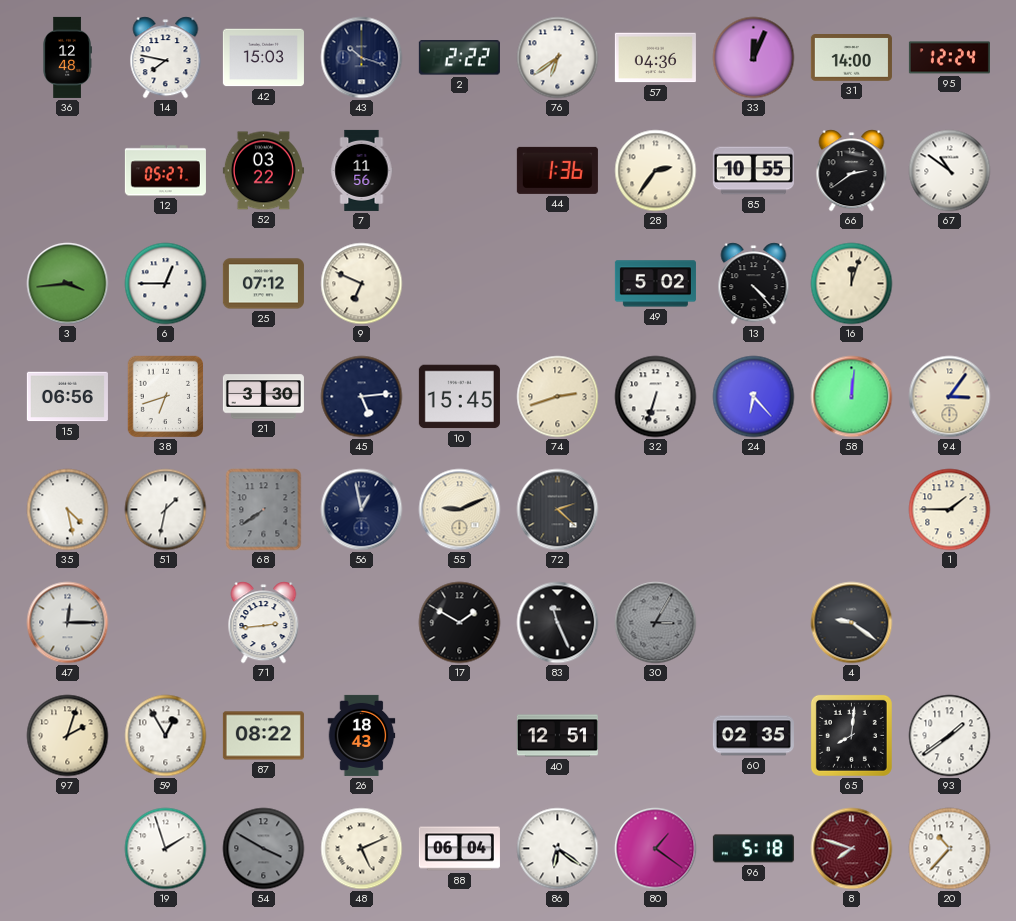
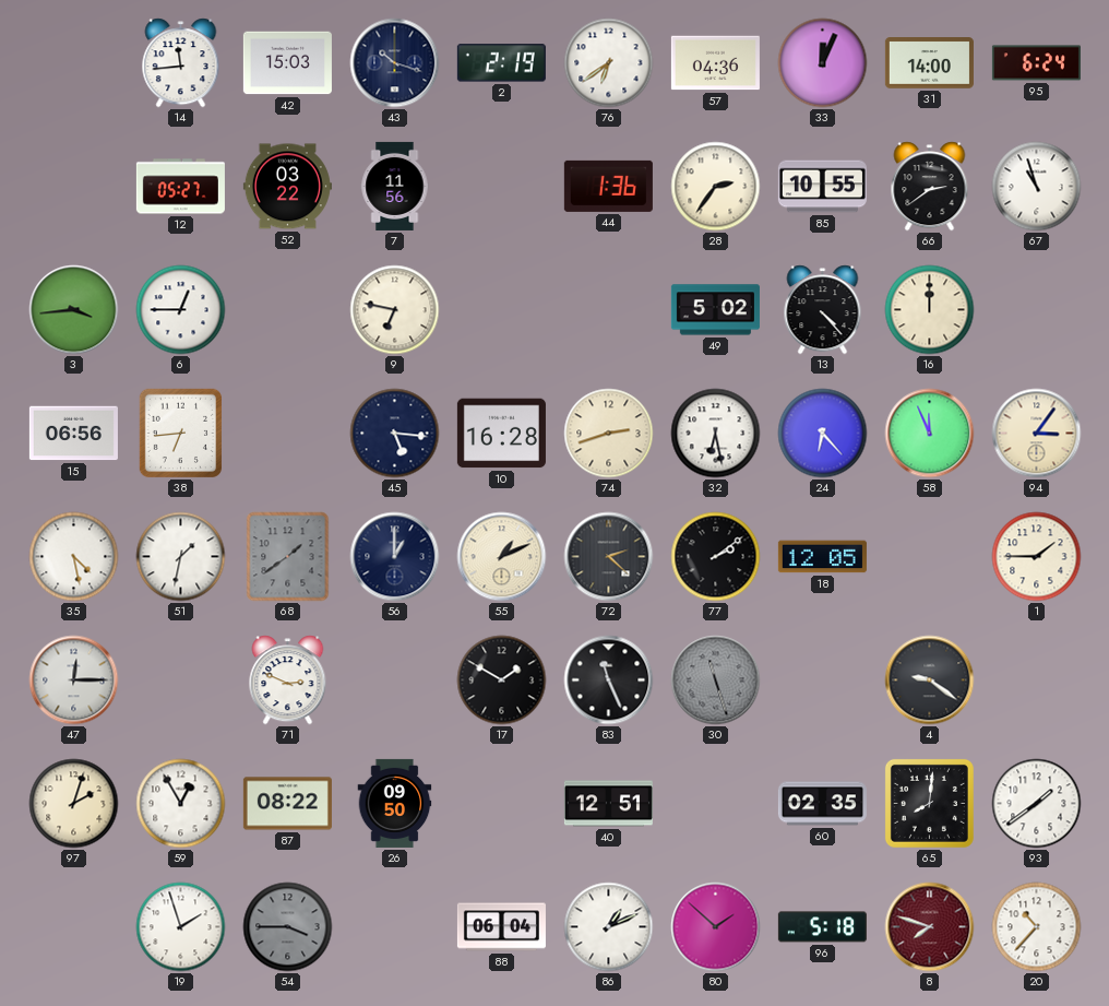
36: 12:48 -> none (67, 57)
14: 7:47 -> 11:44 (181, 63)
2: 2:22 -> 2:19 (501, 63)
95: 12:24 -> 6:24 (1036, 63)
67: 10:51 -> 10:57 (1037, 187)
25: 07:12 -> none (263, 284)
9: 6:49 -> 6:47 (395, 310)
16: 12:03 -> 12:00 (930, 310)
38: 6:42 -> 6:44 (180, 434)
21: 3:30 -> none (263, 397)
45: 5:14 -> 5:16 (395, 434)
10: 15:45 -> 16:28 (501, 434)
32: 6:33 -> 6:28 (716, 434)
58: 12:01 -> 11:56 (930, 434)
68: 7:39 -> 1:39 (288, 557)
56: 12:58 -> 1:00 (395, 557)
55: 9:11 -> 1:11 (502, 557)
77: none -> 2:09 (716, 557)
18: none -> 12:05 (822, 557)
71: 2:44 -> 2:49 (288, 680)
30: 3:05 -> 11:27 (716, 680)
26: 18:43 -> 09:50 (395, 803)
54: 3:50 -> 3:45 (288, 927)
48: 5:11 -> none (362, 849)
86: 6:21 -> 1:11 (609, 927)
80: 1:21 -> 1:52 (716, 927)
